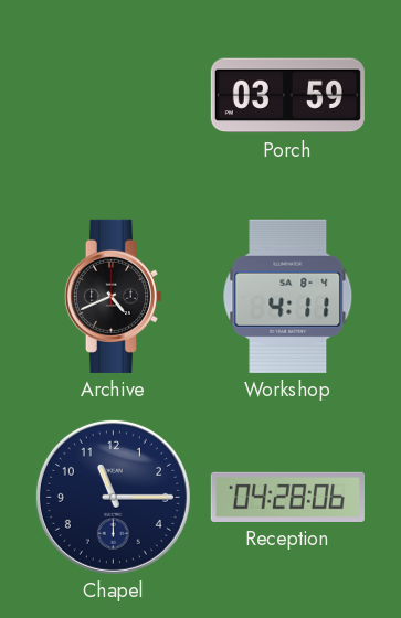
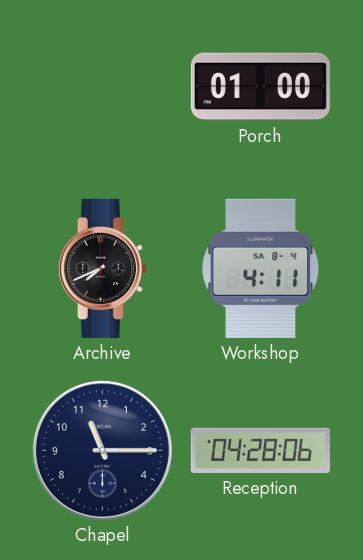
Porch: 03:59 -> 01:00 (260, 87)
Archive: 4:41 -> 7:41 (102, 268)
